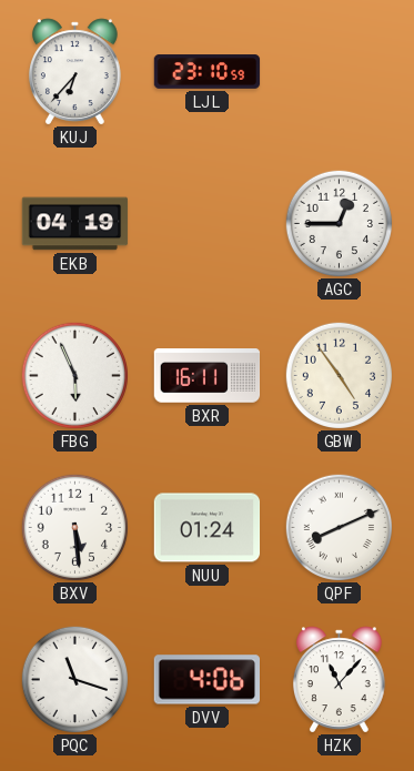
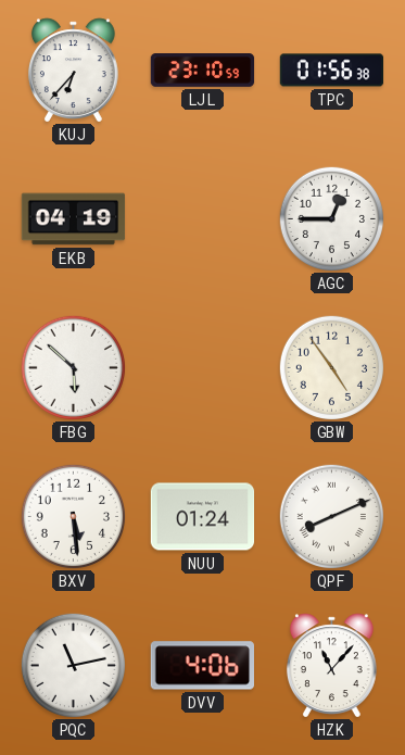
TPC: none -> 01:56 (332, 71)
FBG: 5:56 -> 5:52 (73, 367)
BXR: 16:11 -> none (208, 376)
PQC: 11:18 -> 11:13 (73, 665)
